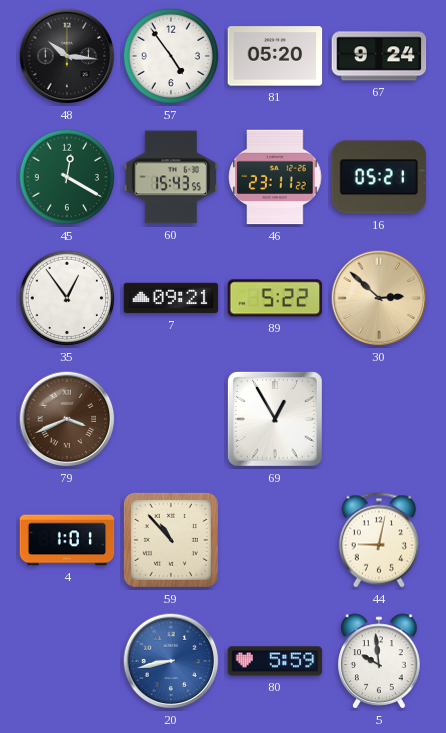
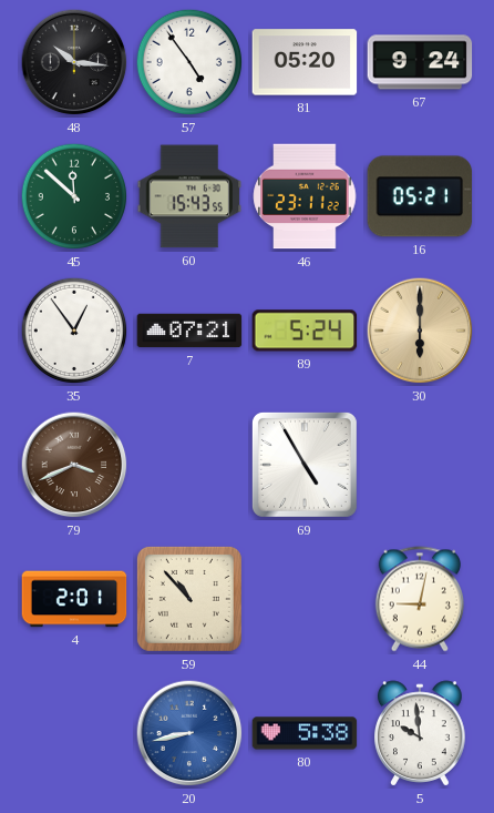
45: 12:20 -> 11:52 (74, 196)
7: 09:21 -> 07:21 (189, 331)
89: 5:22 -> 5:24 (305, 331)
30: 2:52 -> 6:00 (420, 331)
69: 12:55 -> 4:55 (305, 465)
4: 1:01 -> 2:01 (74, 599)
80: 5:59 -> 5:38 (305, 733)
